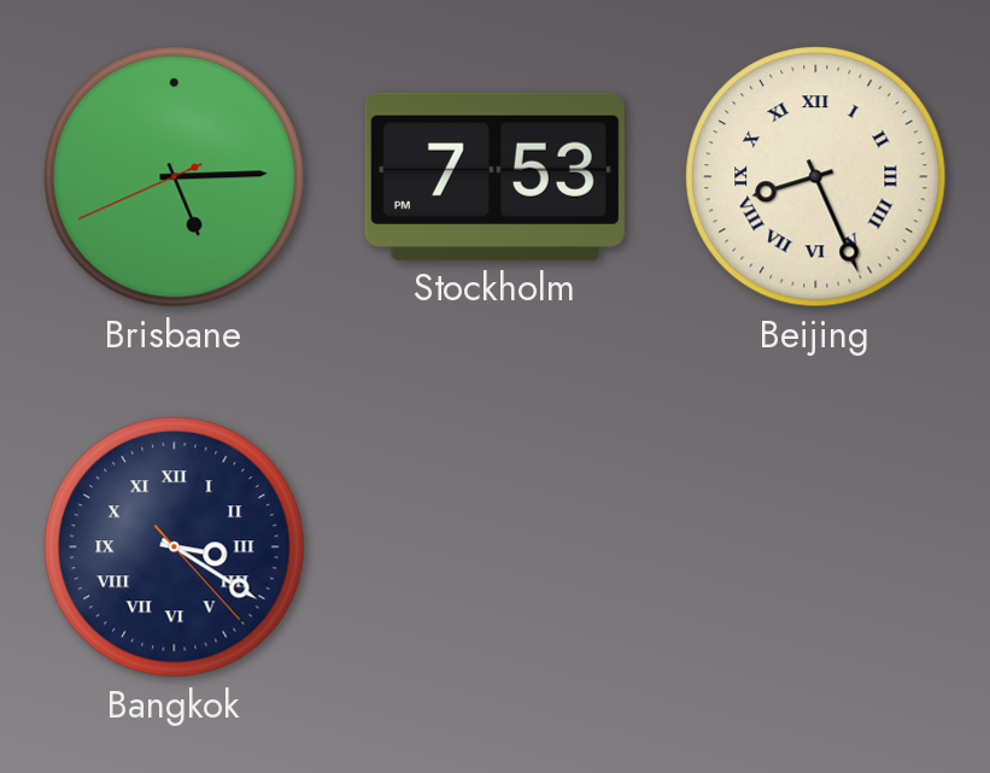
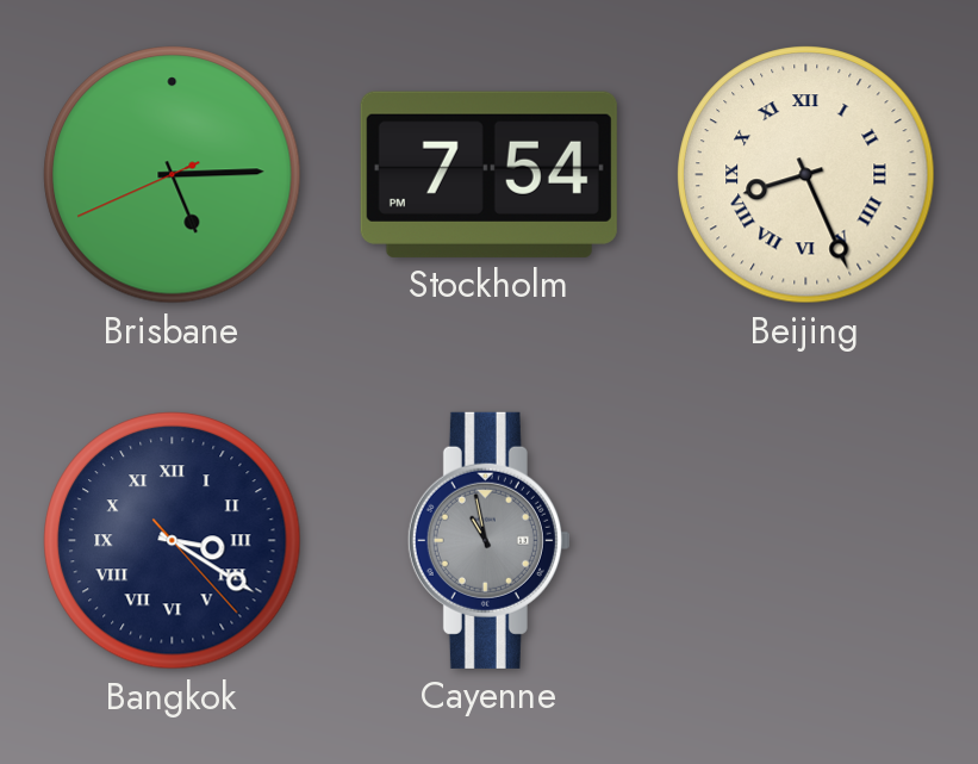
Stockholm: 7:53 -> 7:54 (488, 174)
Cayenne: none -> 10:58 (488, 540)
